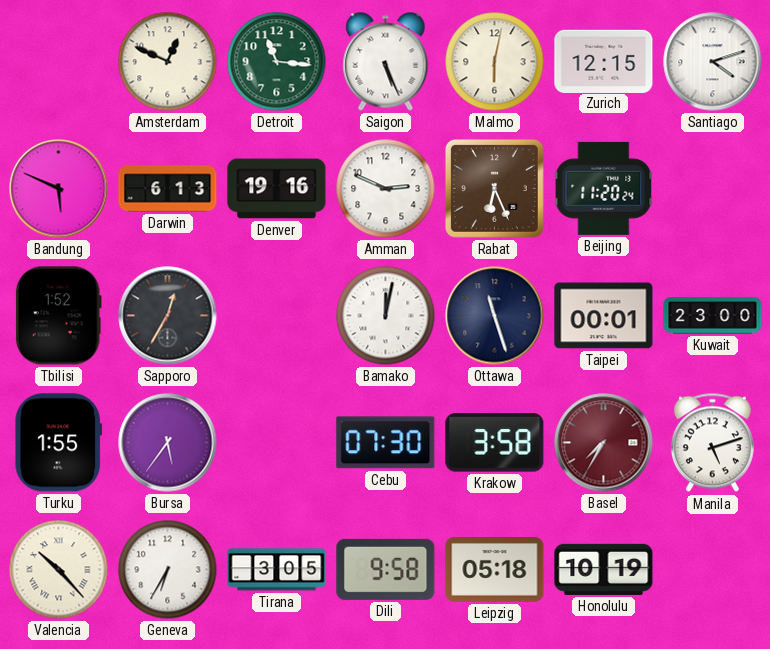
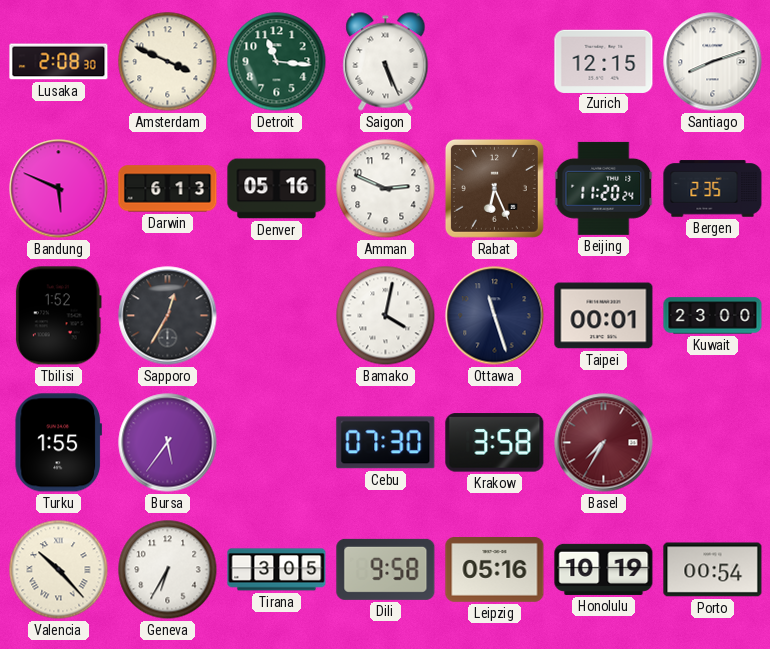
Lusaka: none -> 2:08 (59, 62)
Amsterdam: 12:49 -> 3:49 (168, 62)
Malmo: 6:02 -> none (495, 62)
Santiago: 4:12 -> 8:12 (713, 62)
Denver: 19:16 -> 05:16 (277, 189)
Bergen: none -> 2:35 (713, 189)
Bamako: 12:02 -> 4:02 (386, 316)
Manila: 5:12 -> none (712, 443)
Leipzig: 05:18 -> 05:16 (495, 570)
Porto: none -> 00:54 (713, 570)
